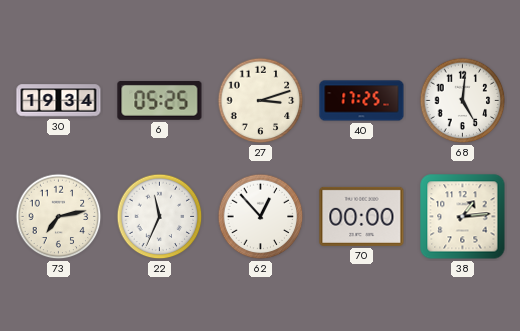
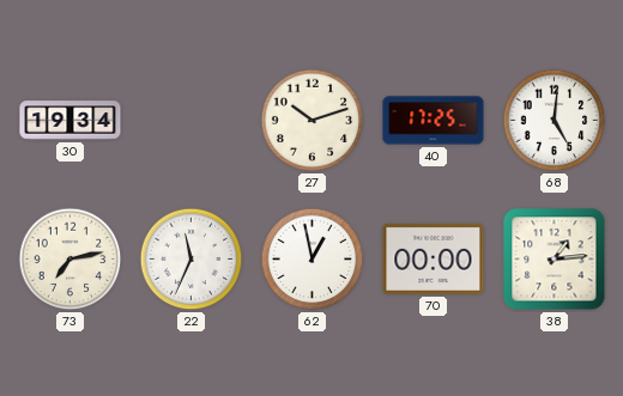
6: 05:25 -> none (160, 101)
27: 3:12 -> 10:12 (313, 121)
62: 12:53 -> 12:58 (313, 260)
